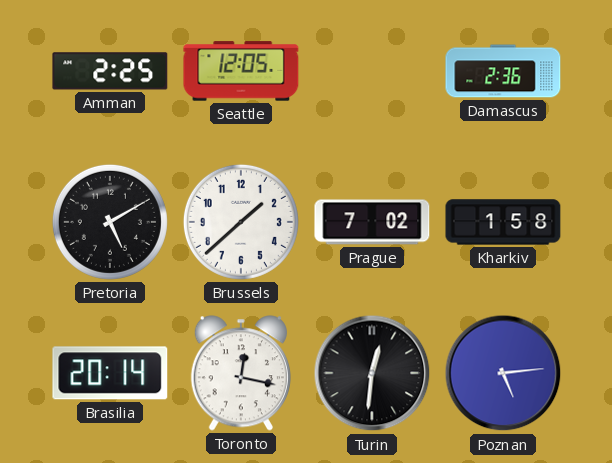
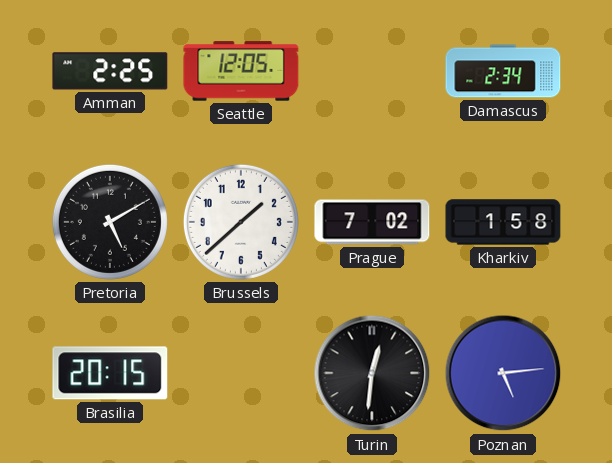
Damascus: 2:36 -> 2:34 (503, 71)
Brasilia: 20:14 -> 20:15 (110, 373)
Toronto: 12:17 -> none (241, 373)
